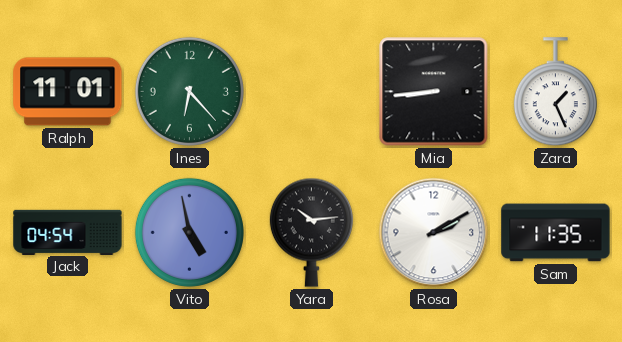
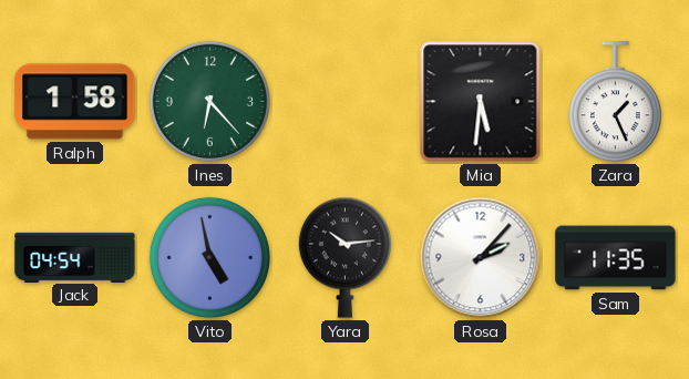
Ralph: 11:01 -> 1:58 (75, 102)
Mia: 8:44 -> 5:31 (481, 102)
Rosa: 2:10 -> 2:07 (481, 258)
